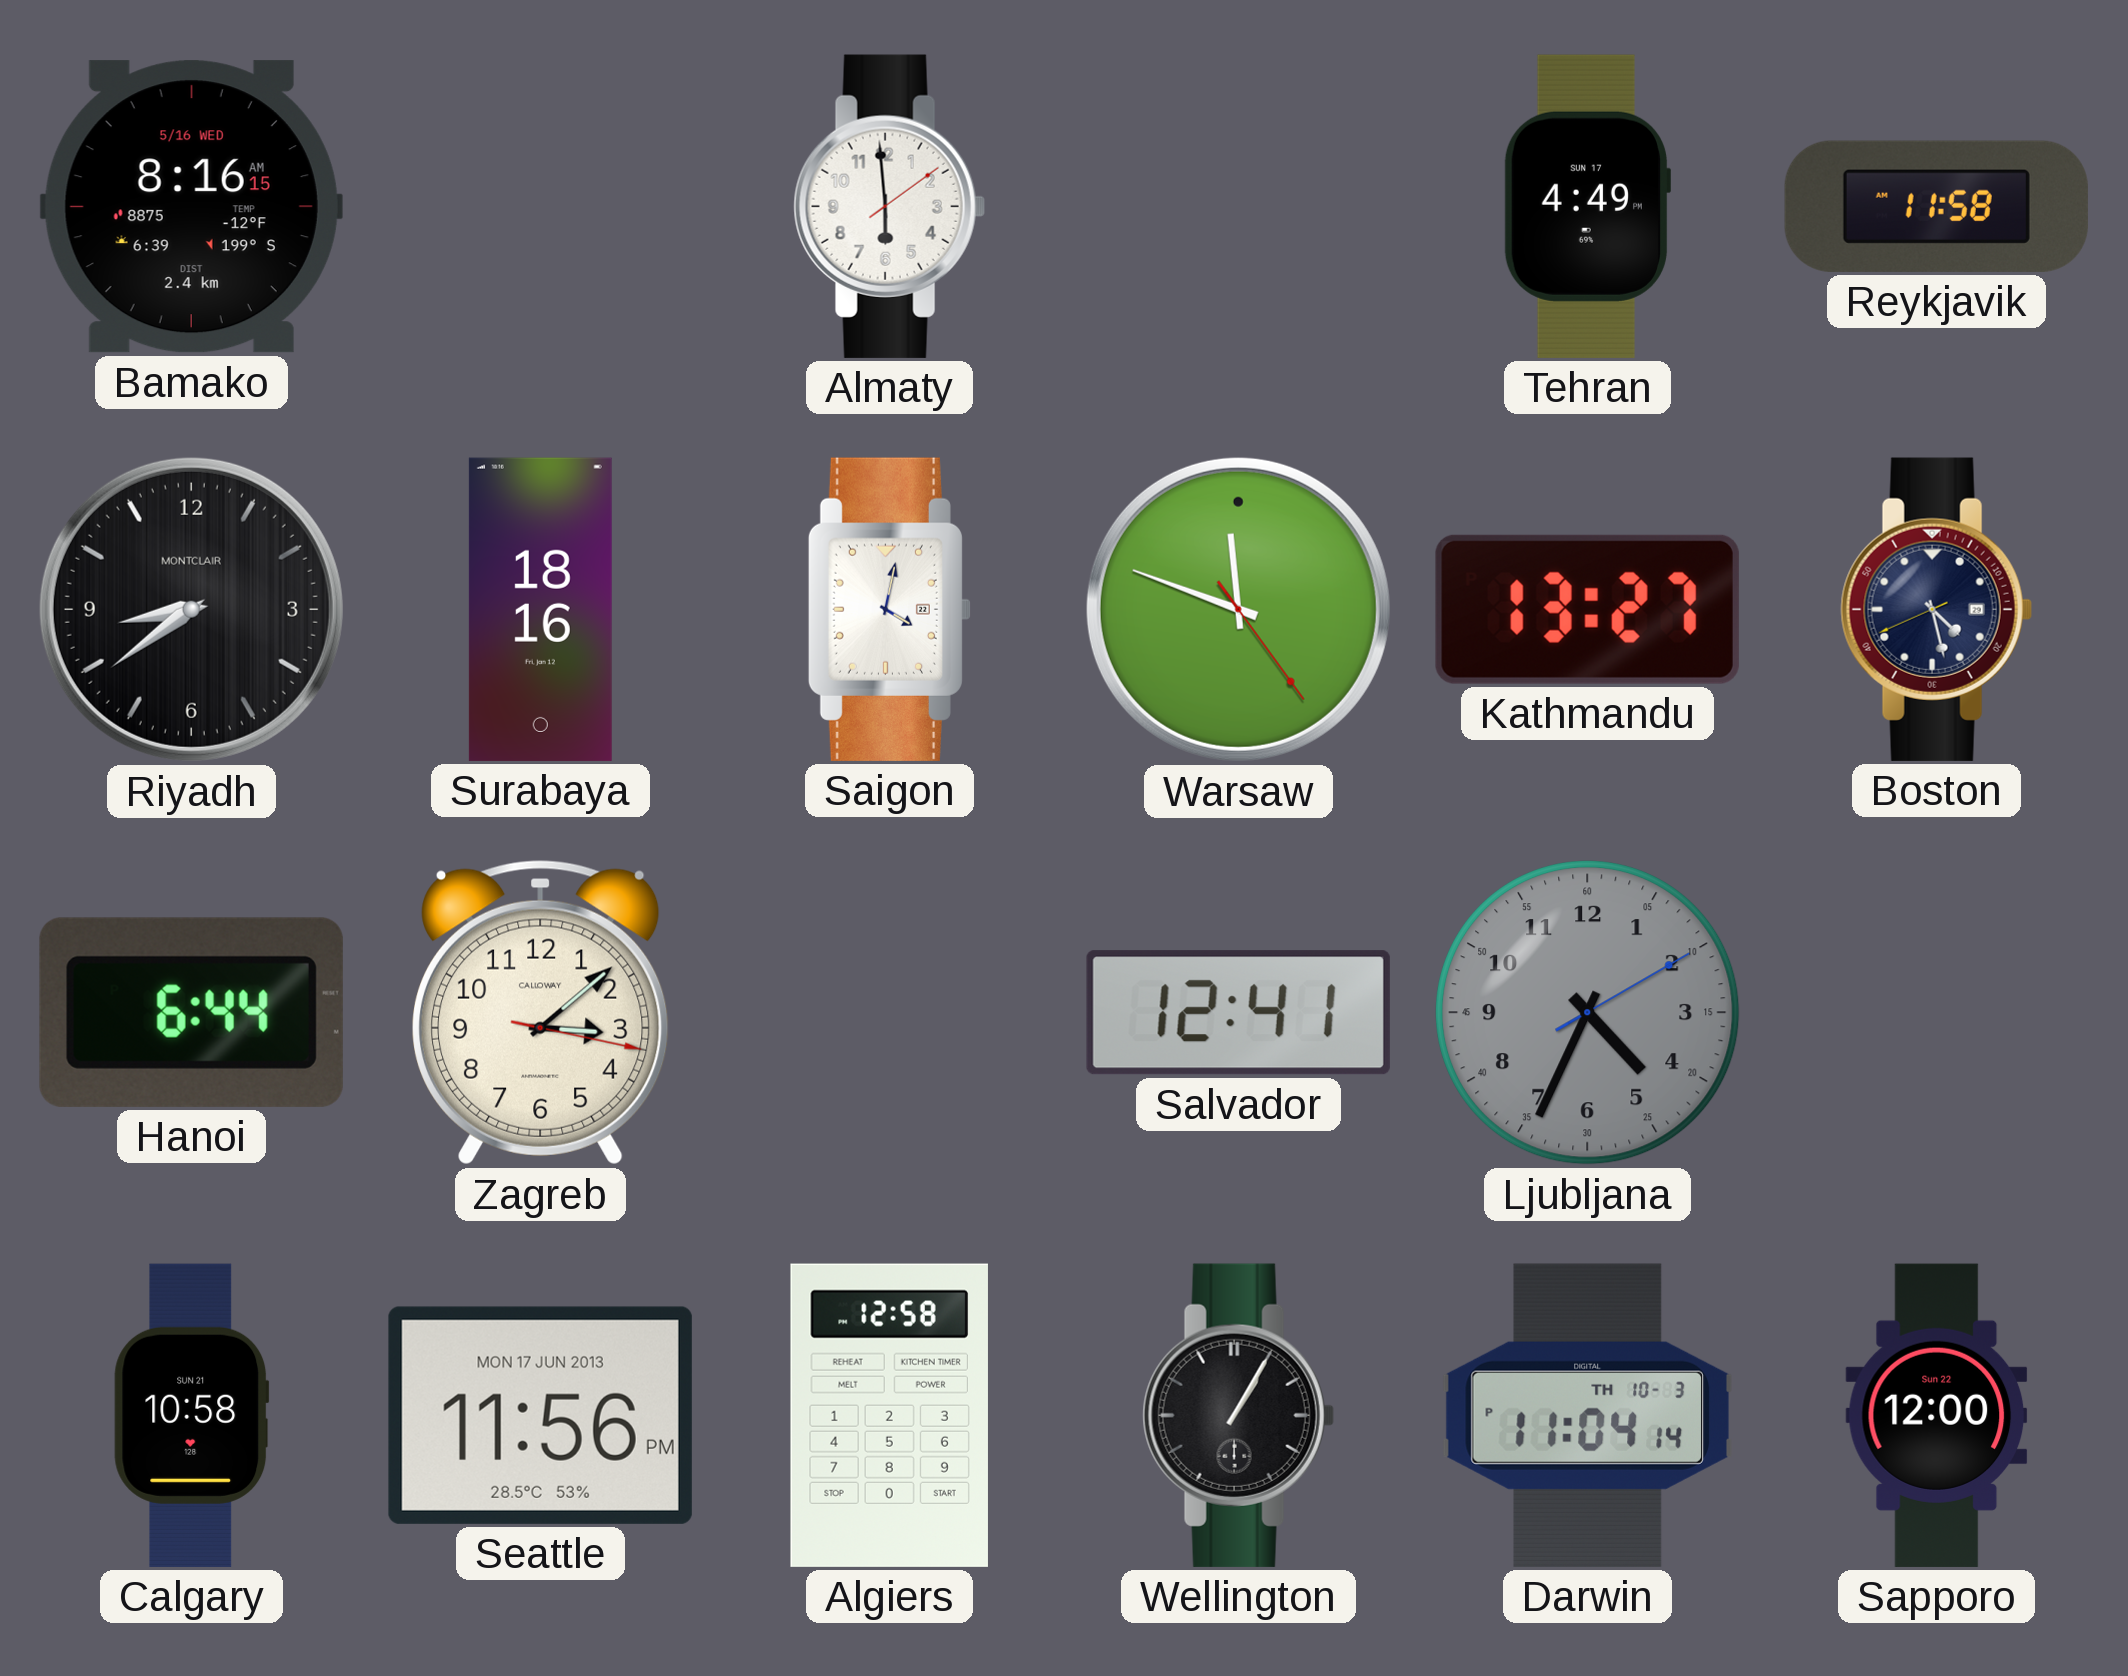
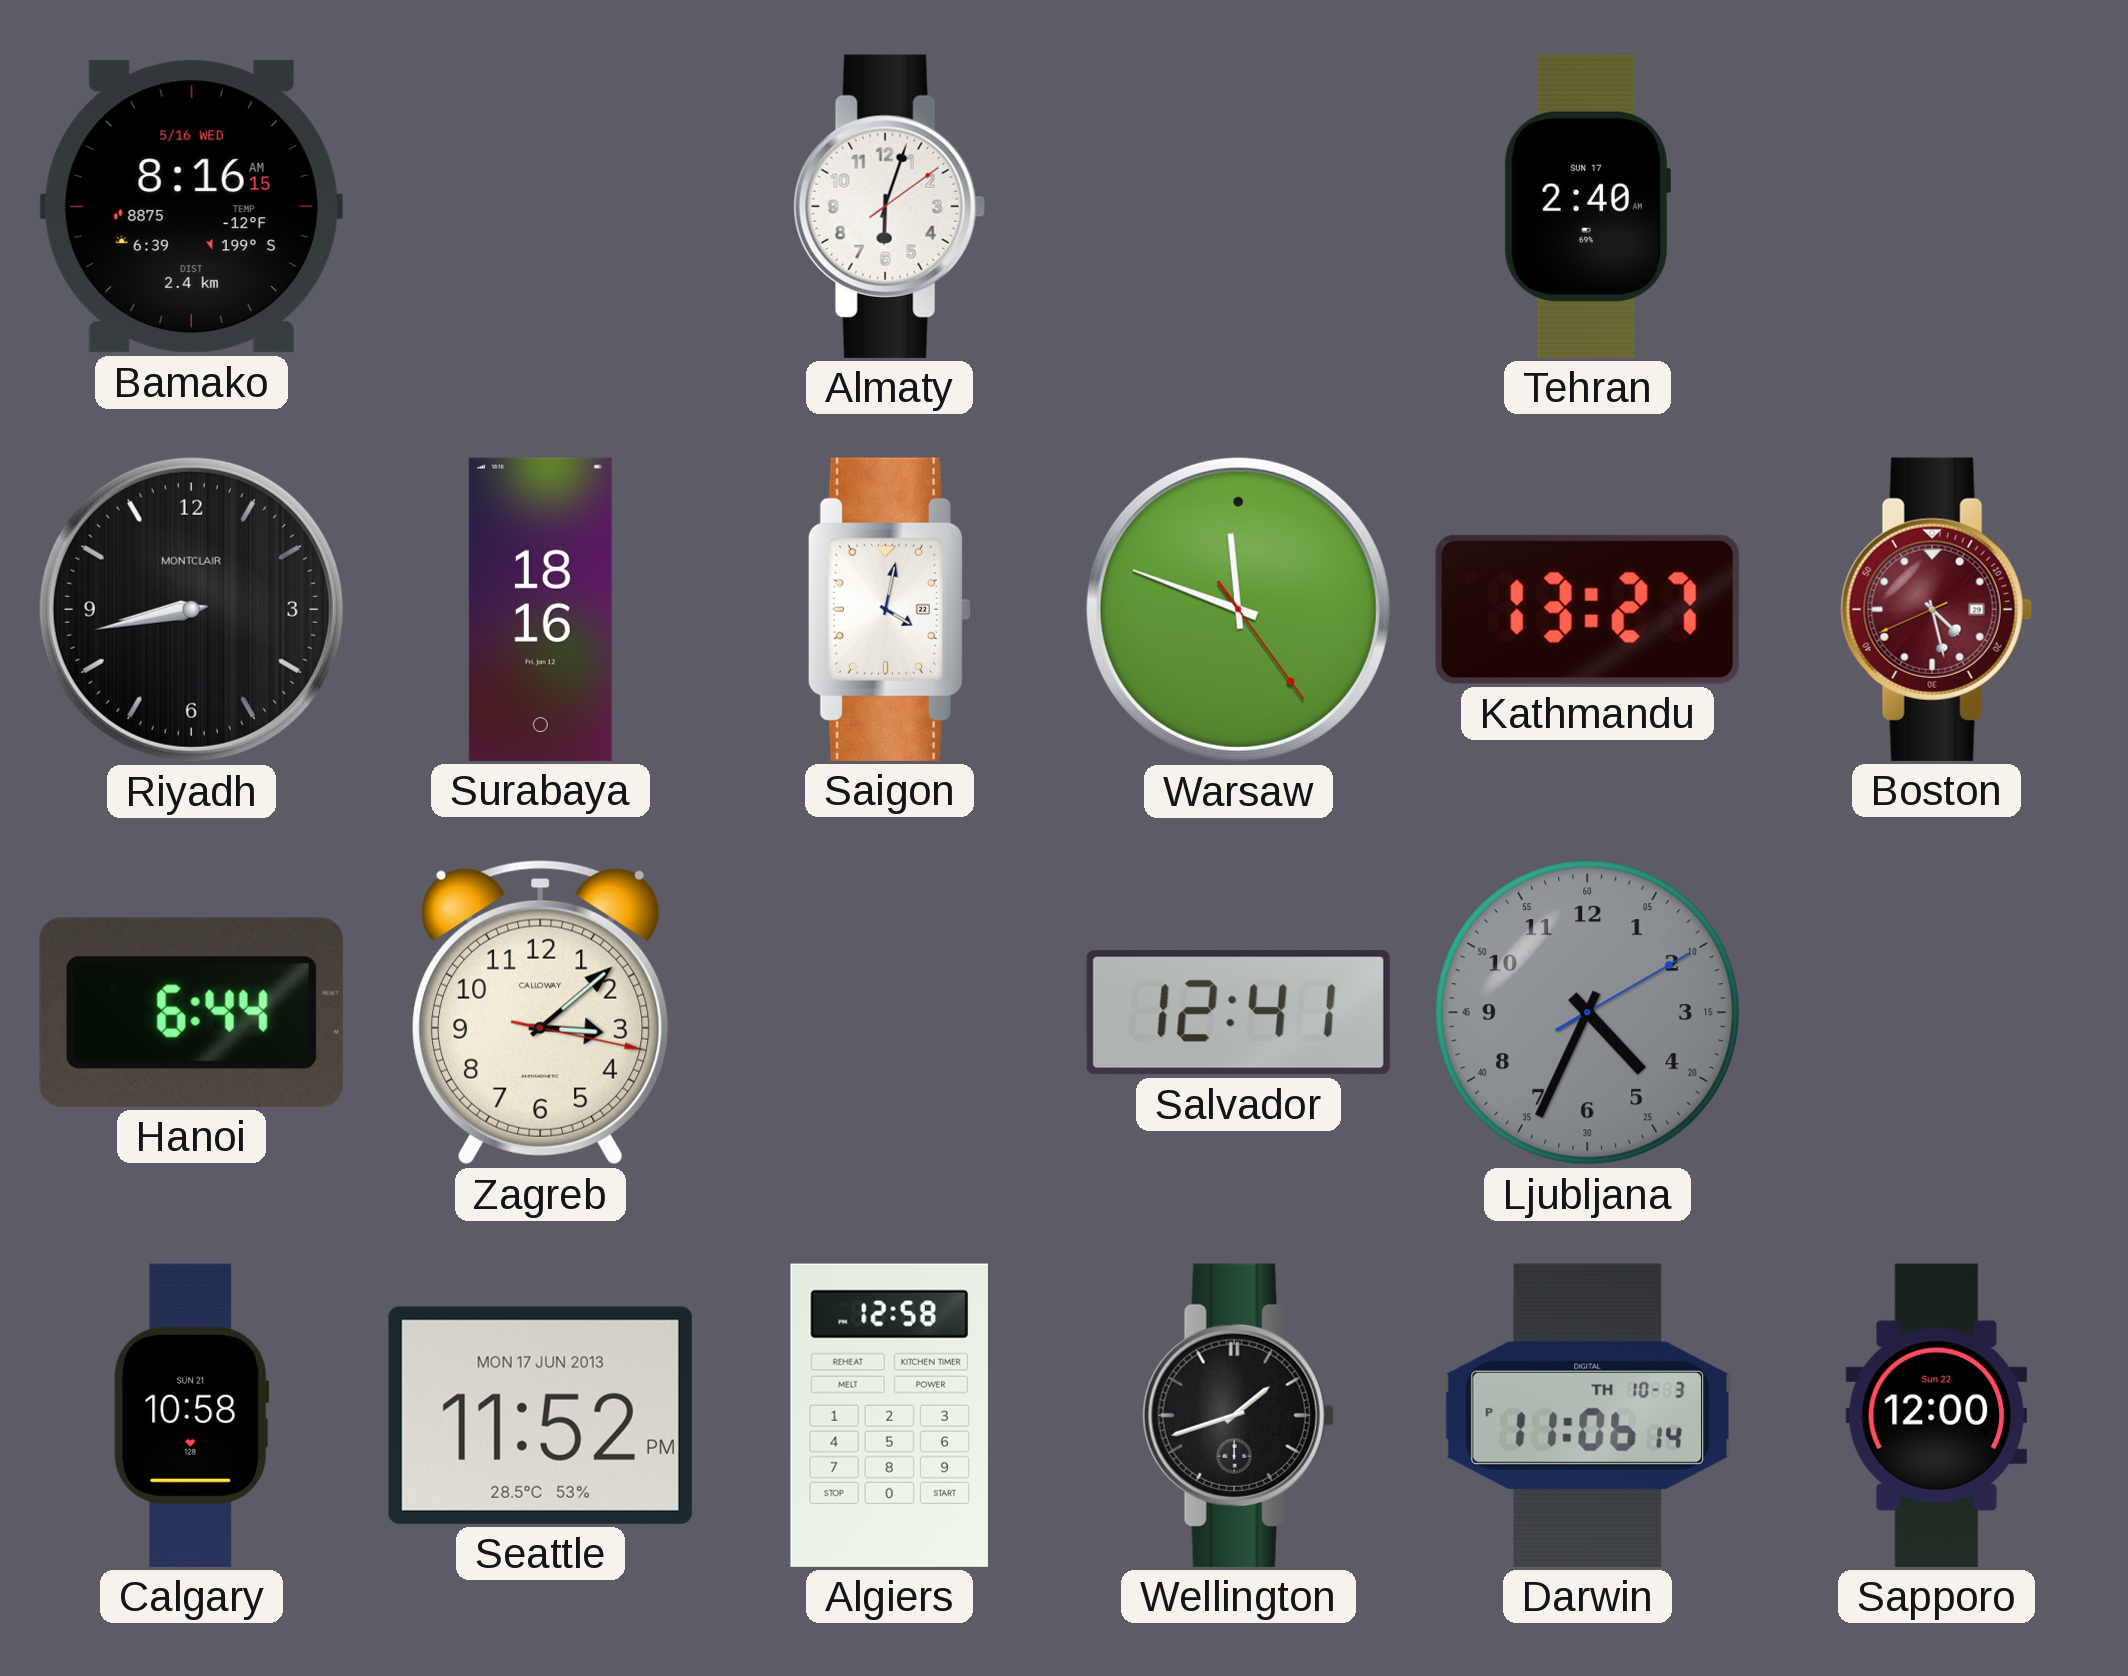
Almaty: 5:59 -> 6:03 (889, 206)
Tehran: 4:49 -> 2:40 (1587, 206)
Reykjavik: 11:58 -> none (1936, 206)
Riyadh: 8:39 -> 8:43 (191, 609)
Boston dial: navy -> burgundy (1936, 609)
Seattle: 11:56 -> 11:52 (540, 1415)
Wellington: 1:05 -> 1:42 (1238, 1415)
Darwin: 11:04 -> 11:06 (1587, 1415)
